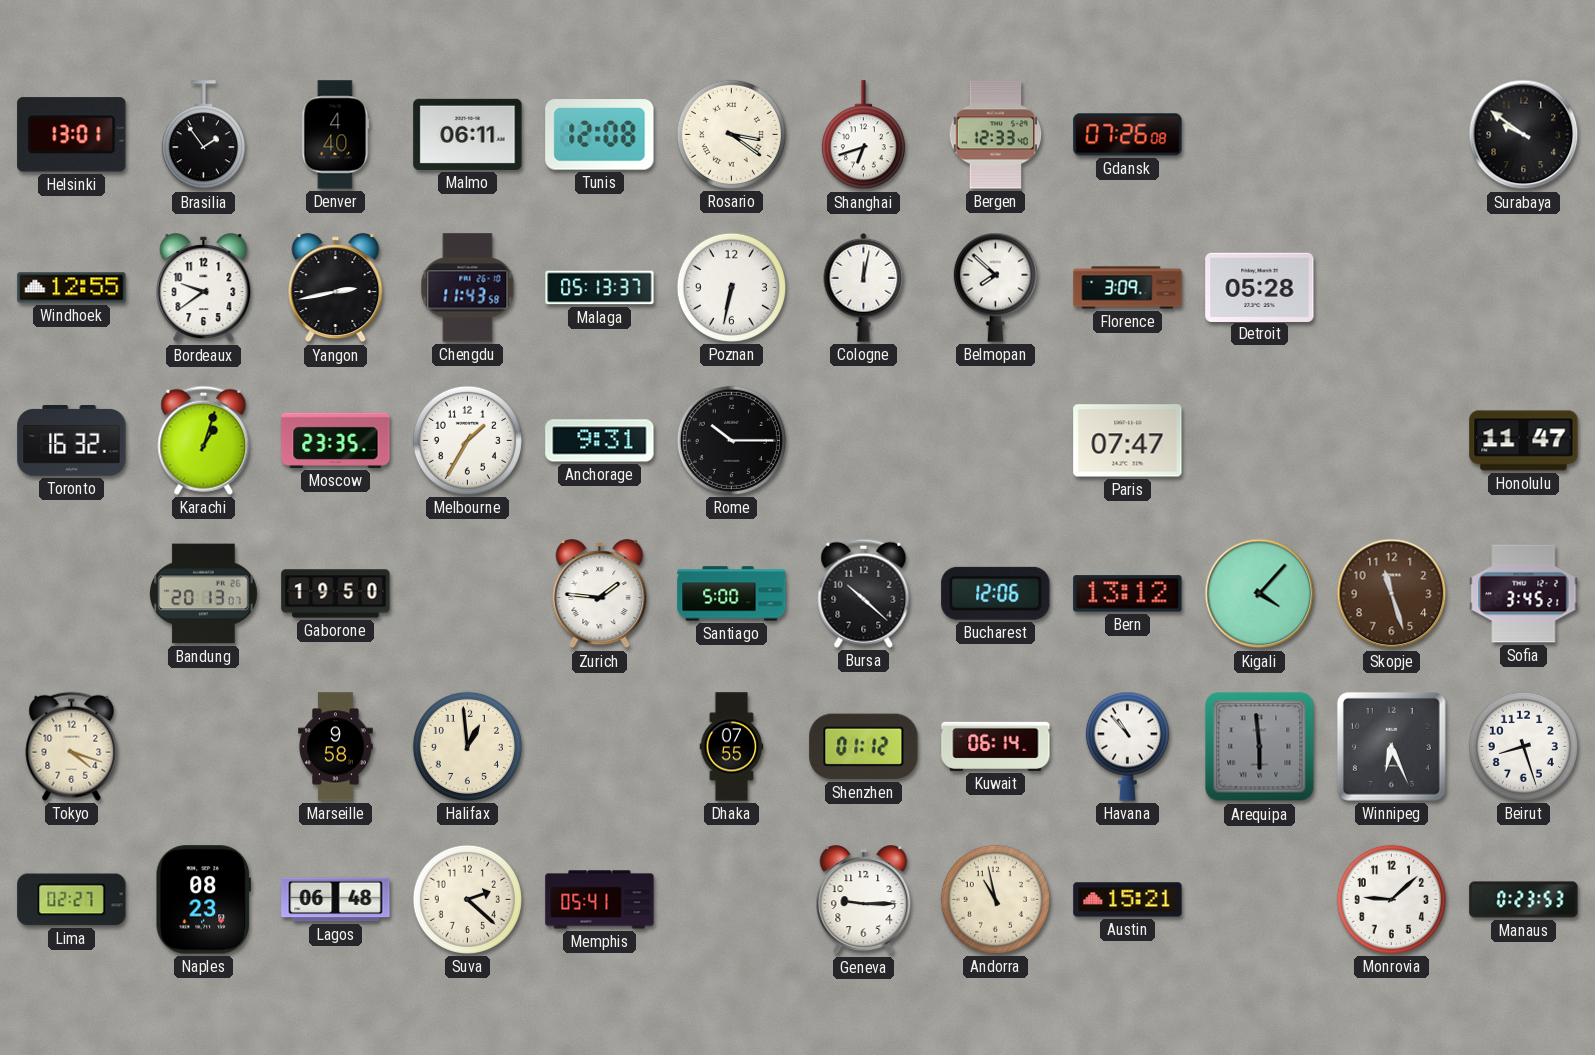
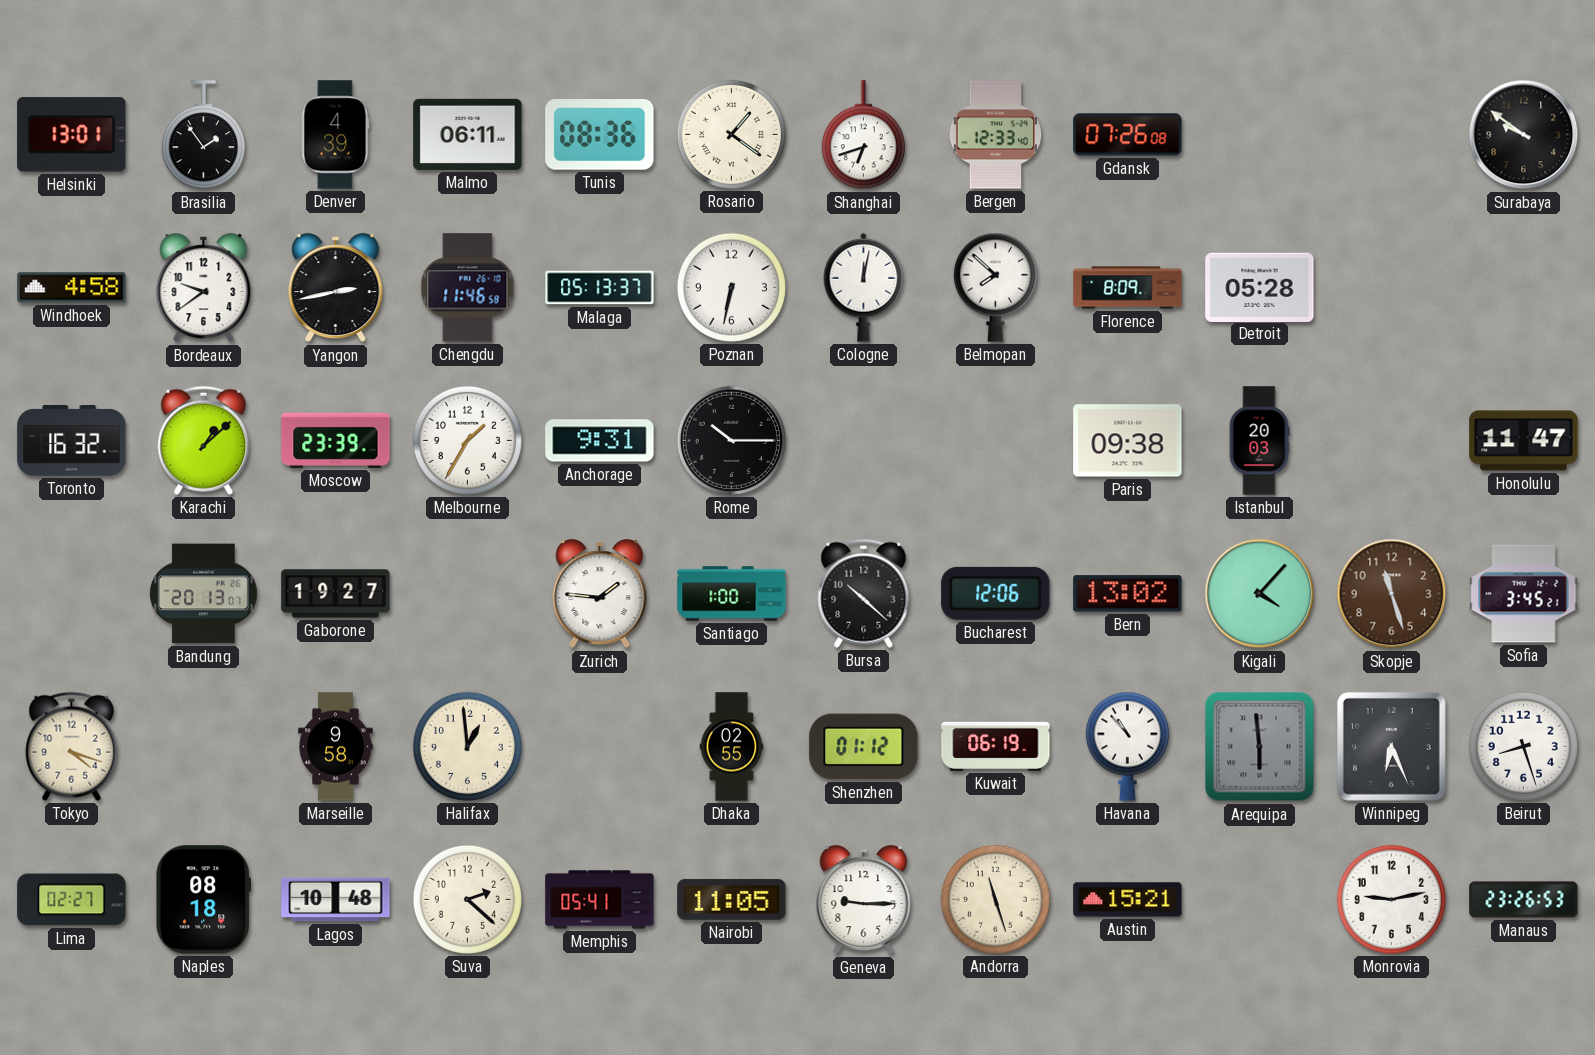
Denver: 4:40 -> 4:39 (336, 135)
Tunis: 12:08 -> 08:36 (600, 135)
Rosario: 3:21 -> 1:21 (731, 134)
Windhoek: 12:55 -> 4:58 (72, 288)
Chengdu: 11:43 -> 11:46 (468, 288)
Florence: 3:09 -> 8:09 (1128, 288)
Karachi: 1:03 -> 1:08 (204, 440)
Moscow: 23:35 -> 23:39 (336, 440)
Paris: 07:47 -> 09:38 (1128, 441)
Istanbul: none -> 20:03 (1259, 441)
Gaborone: 19:50 -> 19:27 (336, 594)
Santiago: 5:00 -> 1:00 (732, 594)
Bern: 13:12 -> 13:02 (1128, 594)
Dhaka: 07:55 -> 02:55 (732, 747)
Kuwait: 06:14 -> 06:19 (996, 746)
Naples: 08:23 -> 08:18 (203, 900)
Lagos: 06:48 -> 10:48 (336, 900)
Nairobi: none -> 11:05 (732, 900)
Andorra: 10:58 -> 11:27 (995, 899)
Monrovia: 9:08 -> 9:13 (1391, 899)
Manaus: 0:23 -> 23:26 (1524, 900)
